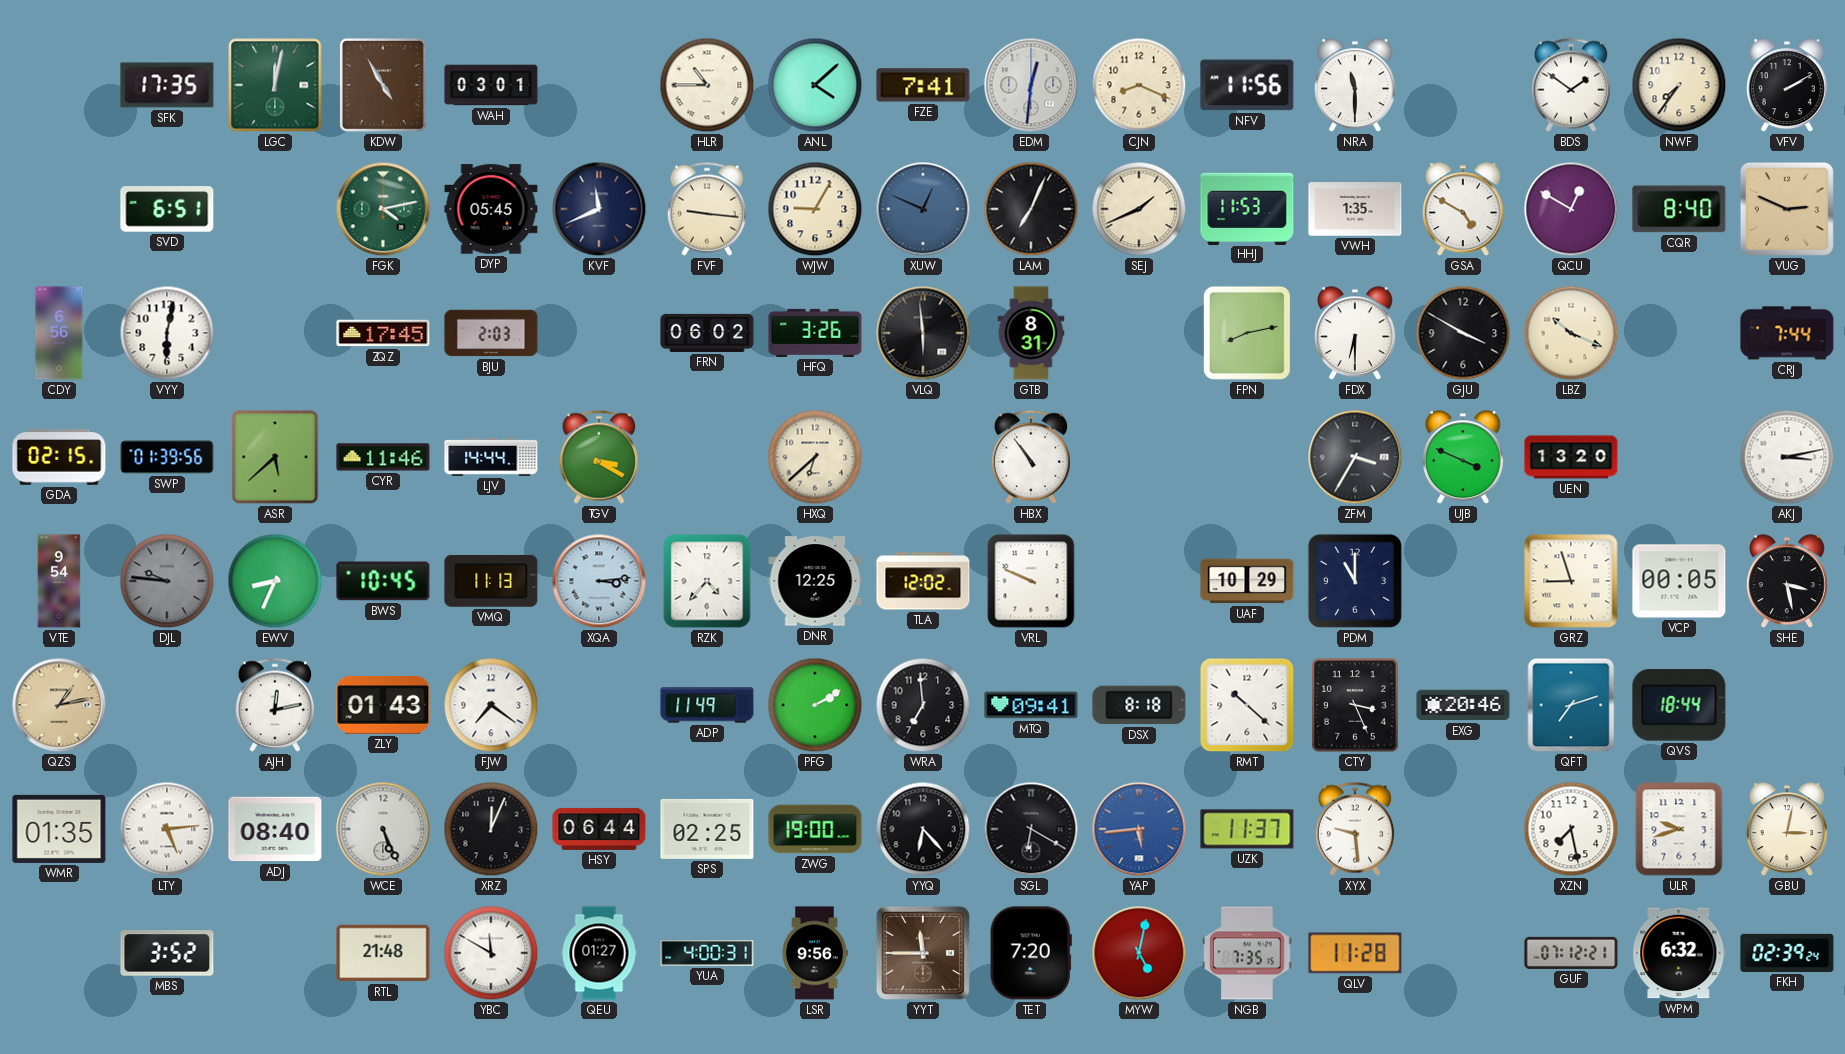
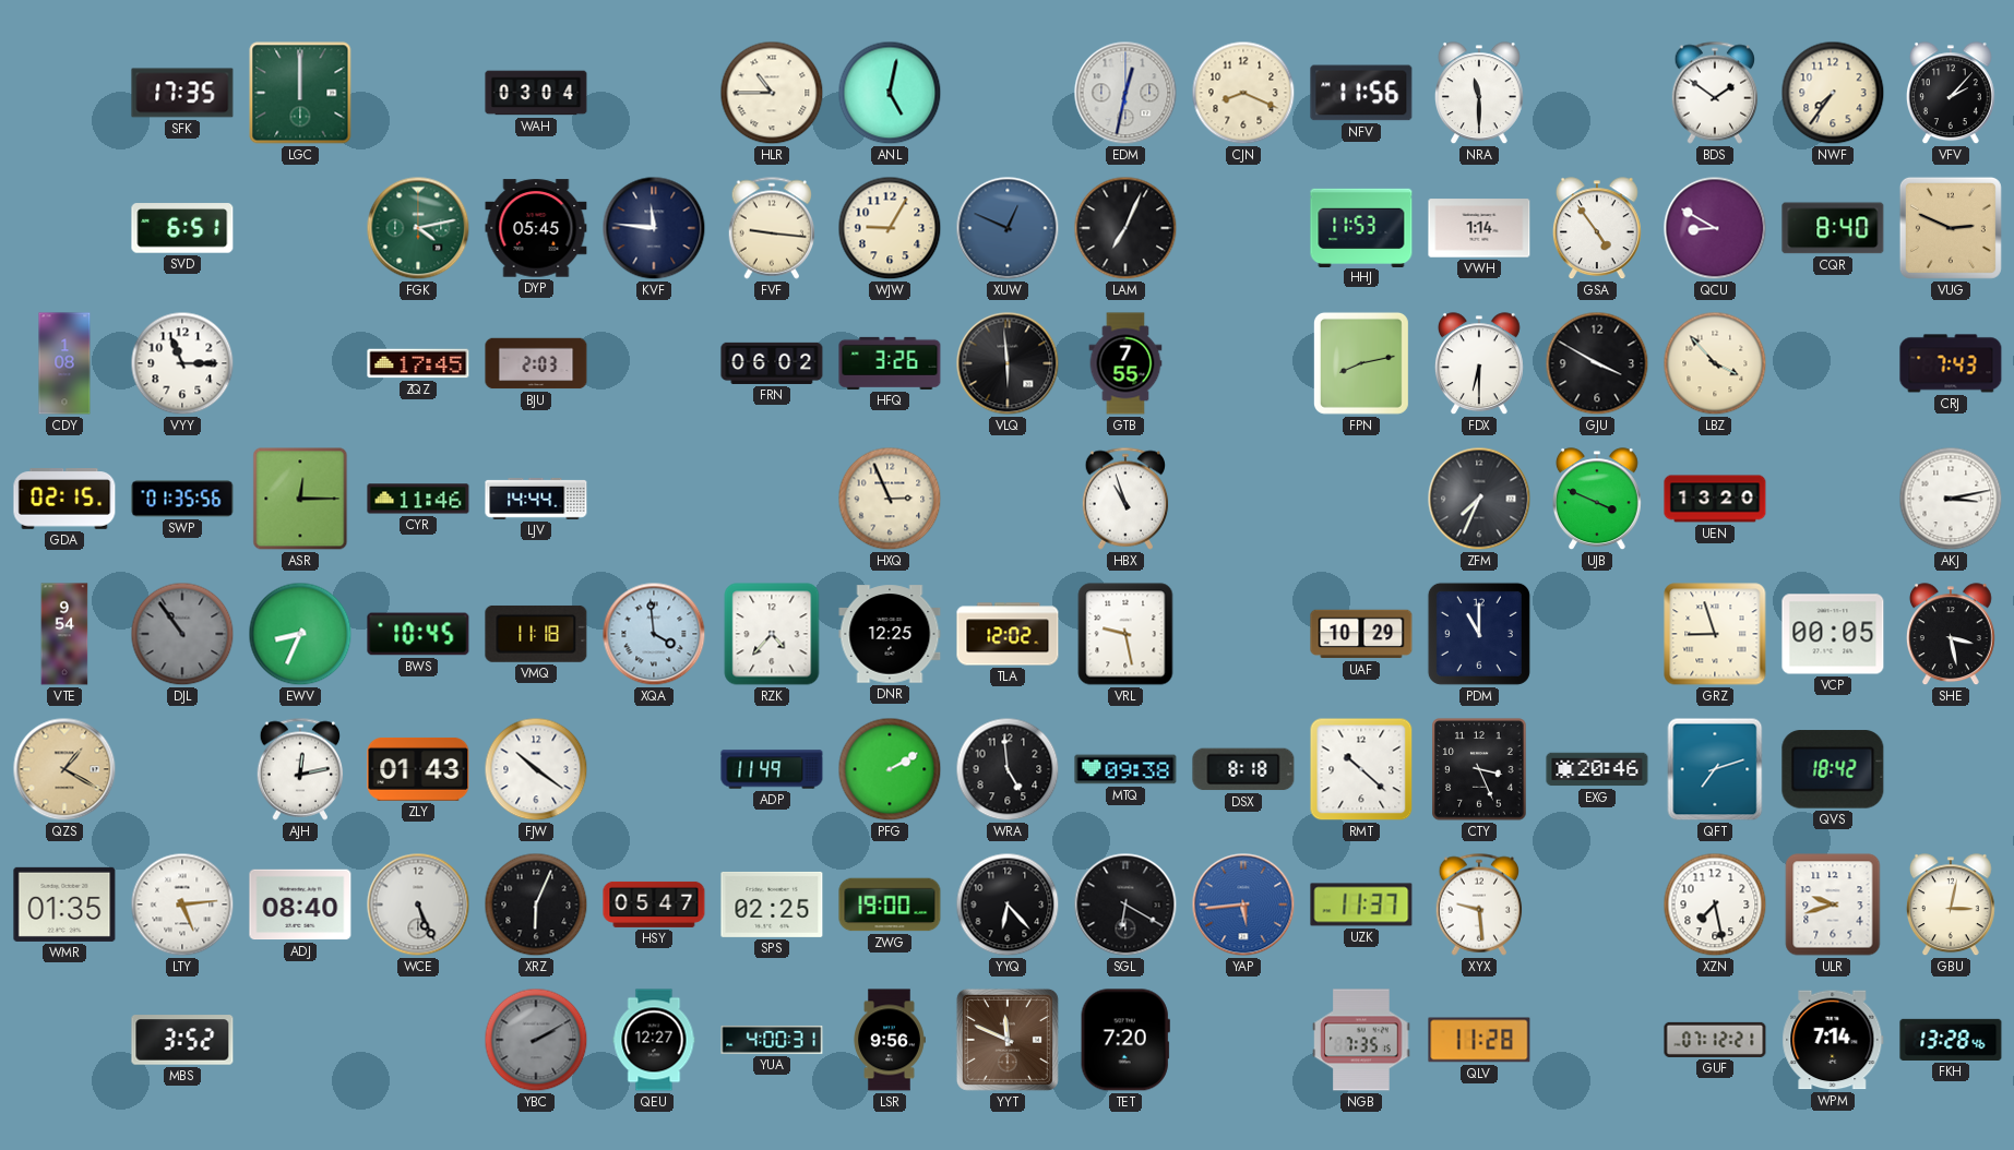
LGC: 12:02 -> 12:00 (300, 93)
KDW: 4:55 -> none (383, 85)
WAH: 03:01 -> 03:04 (536, 93)
ANL: 4:08 -> 5:02 (890, 93)
FZE: 7:41 -> none (923, 85)
EDM: 12:31 -> 12:32 (1125, 93)
VFV: 2:10 -> 2:07 (1951, 94)
KVF: 11:41 -> 11:46 (654, 228)
SEJ: 1:41 -> none (1139, 209)
VWH: 1:35 -> 1:14 (1479, 228)
GSA: 4:50 -> 4:54 (1597, 229)
QCU: 12:50 -> 8:50 (1715, 228)
CDY: 6:56 -> 1:08 (64, 363)
VYY: 6:02 -> 11:15 (182, 363)
GTB: 8:31 -> 7:55 (1125, 363)
LBZ: 10:19 -> 3:53 (1715, 363)
CRJ: 7:44 -> 7:43 (1951, 363)
SWP: 01:39 -> 01:35 (182, 499)
ASR: 5:38 -> 12:15 (300, 499)
TGV: 3:20 -> none (599, 457)
HXQ: 6:38 -> 2:56 (890, 499)
HBX: 10:54 -> 10:57 (1125, 499)
ZFM: 3:35 -> 7:34 (1479, 499)
DJL: 9:46 -> 10:54 (182, 634)
VMQ: 11:13 -> 11:18 (536, 634)
XQA: 3:14 -> 3:59 (654, 634)
VRL: 9:49 -> 9:28 (1125, 634)
QZS: 1:13 -> 1:20 (64, 769)
FJW: 7:21 -> 10:21 (536, 769)
WRA: 6:59 -> 4:59 (1008, 769)
MTQ: 09:41 -> 09:38 (1125, 769)
QVS: 18:44 -> 18:42 (1833, 769)
XRZ: 12:04 -> 6:04 (536, 905)
HSY: 06:44 -> 05:47 (654, 905)
RTL: 21:48 -> none (383, 953)
YBC: 11:50 -> 2:10 (536, 1040)
YBC dial: white -> grey (536, 1040)
QEU: 01:27 -> 12:27 (654, 1040)
YYT: 11:45 -> 11:49 (1008, 1040)
MYW: 5:02 -> none (1139, 953)
WPM: 6:32 -> 7:14 (1833, 1040)
FKH: 02:39 -> 13:28 (1951, 1040)
